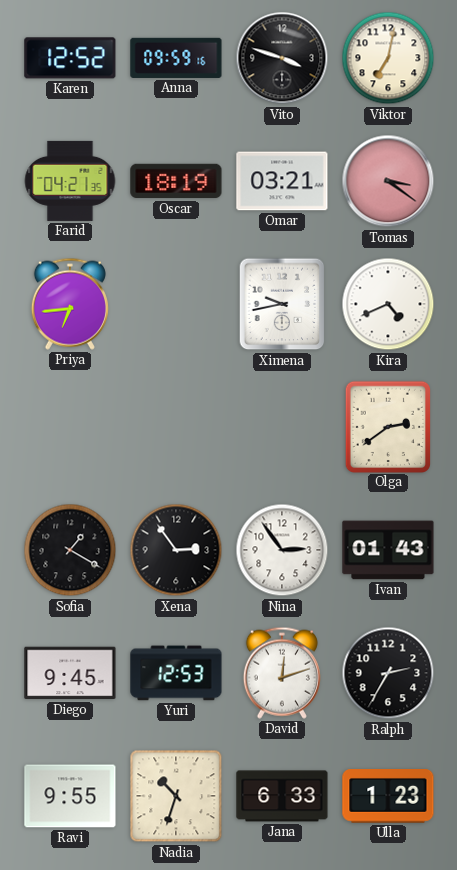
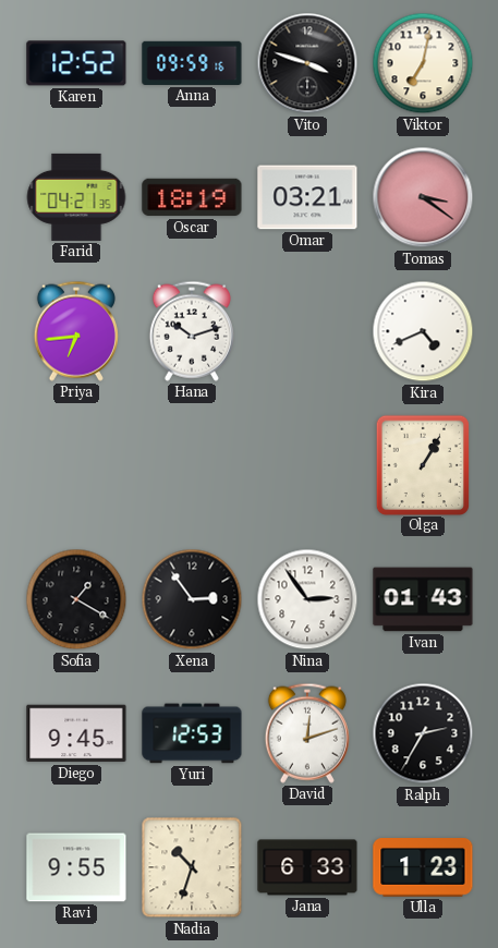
Hana: none -> 10:12 (192, 331)
Ximena: 9:43 -> none (282, 304)
Olga: 2:39 -> 1:05 (422, 464)
